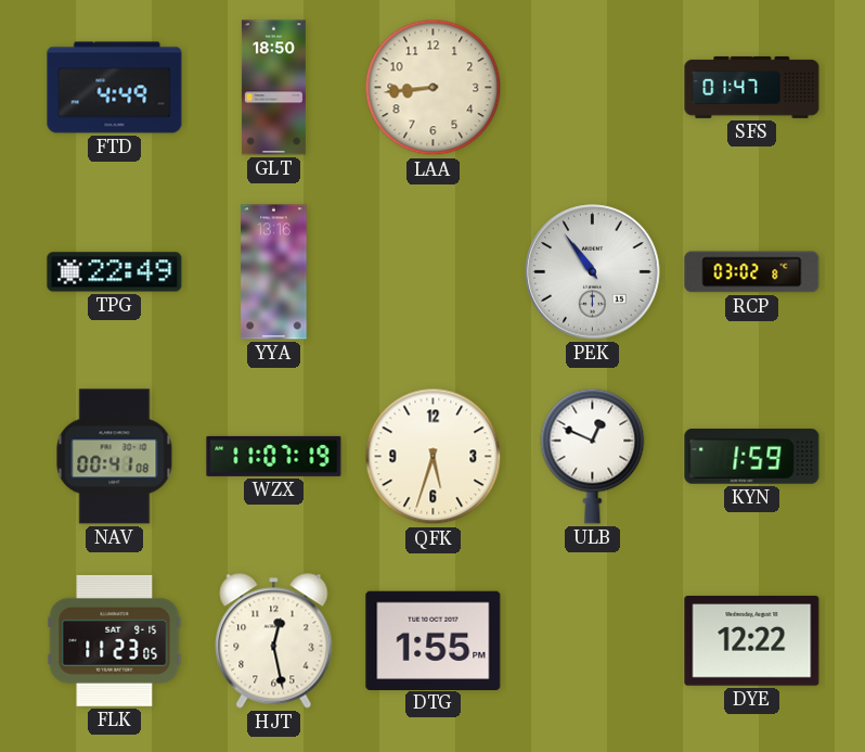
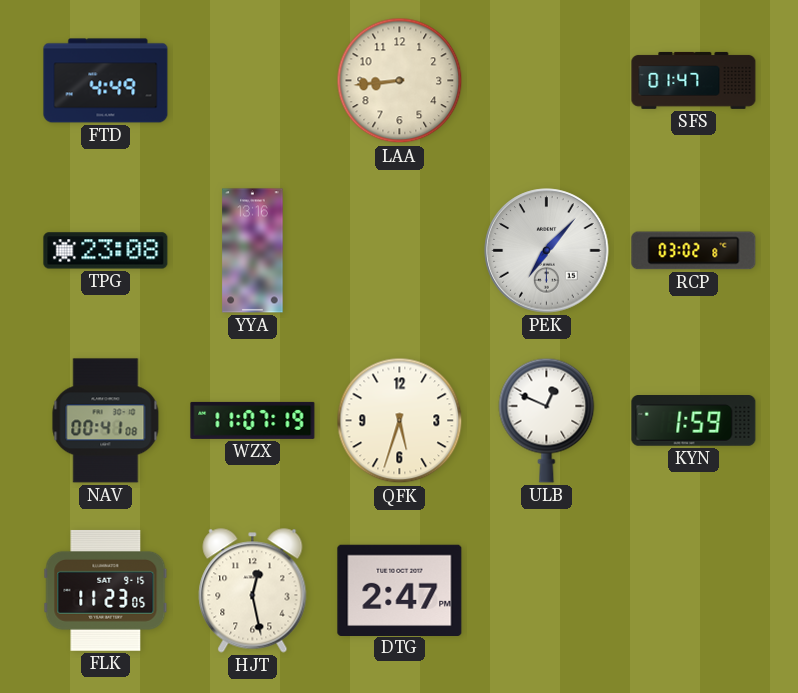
GLT: 18:50 -> none (273, 88)
TPG: 22:49 -> 23:08 (106, 251)
PEK: 10:54 -> 7:07 (547, 251)
DTG: 1:55 -> 2:47 (400, 590)
DYE: 12:22 -> none (752, 641)
